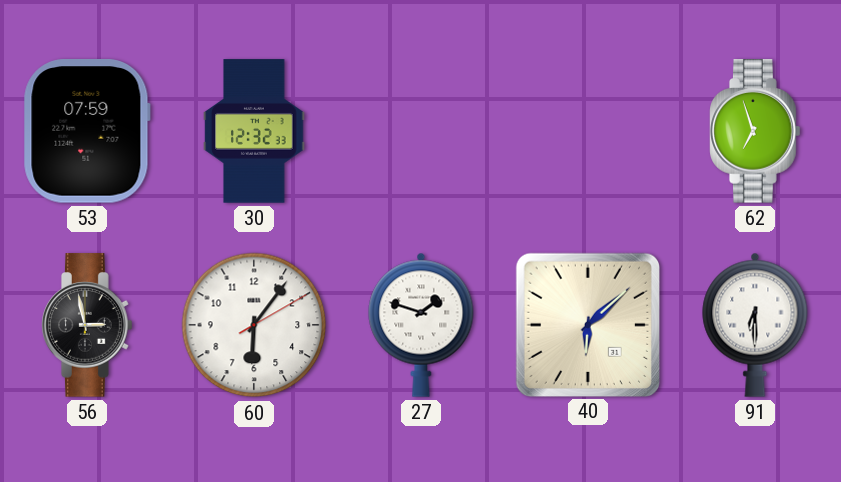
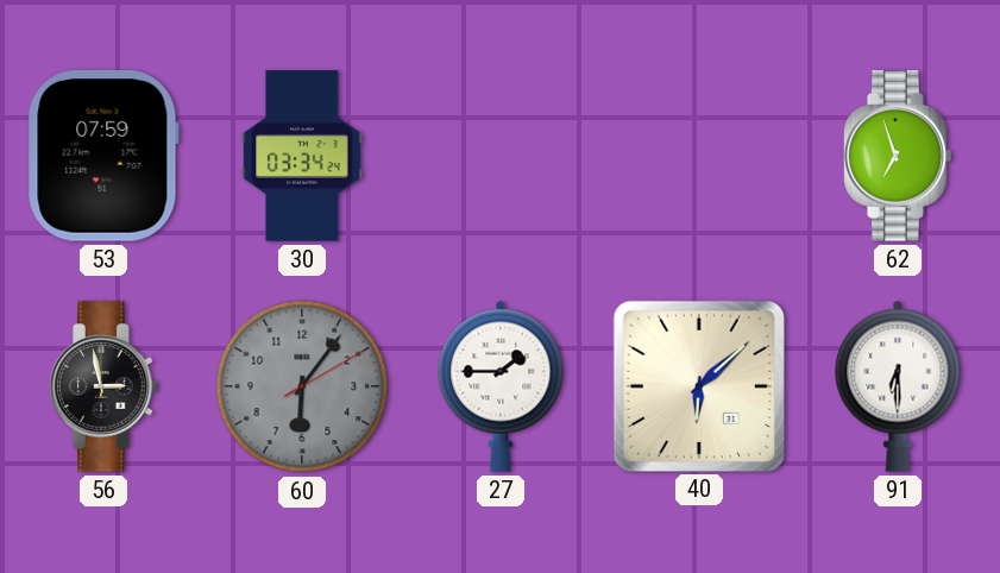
30: 12:32 -> 03:34 (302, 156)
60 dial: white -> grey (302, 386)
27: 1:48 -> 1:45 (501, 386)
